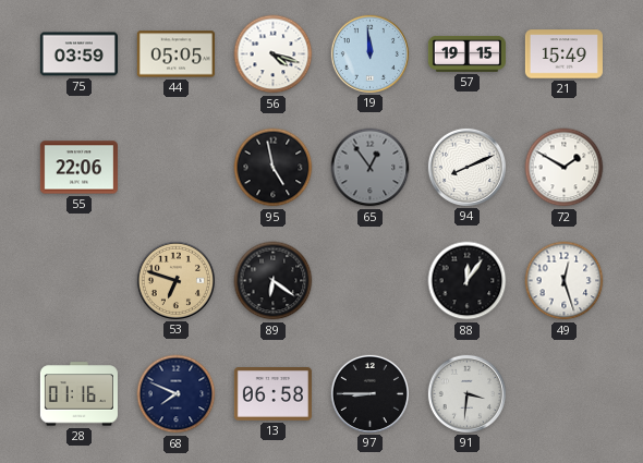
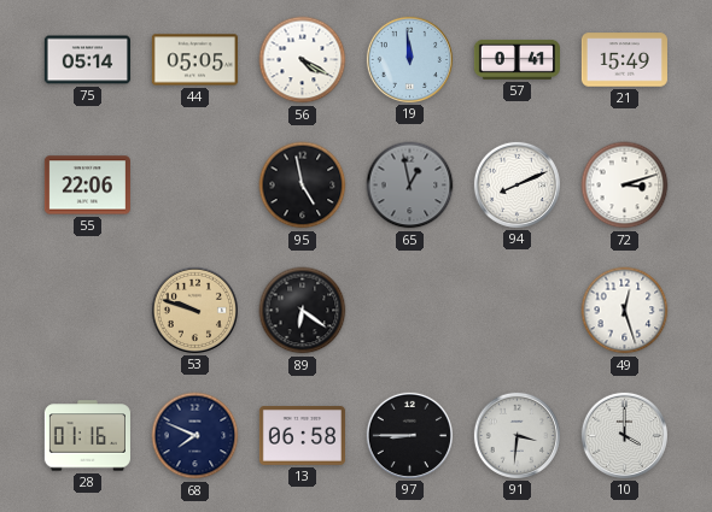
75: 03:59 -> 05:14 (87, 60)
56: 4:18 -> 4:20 (303, 60)
57: 19:15 -> 0:41 (517, 59)
65: 12:54 -> 12:58 (410, 186)
72: 1:50 -> 3:12 (625, 186)
53: 6:48 -> 9:48 (194, 310)
88: 12:06 -> none (468, 281)
10: none -> 4:00 (624, 435)
